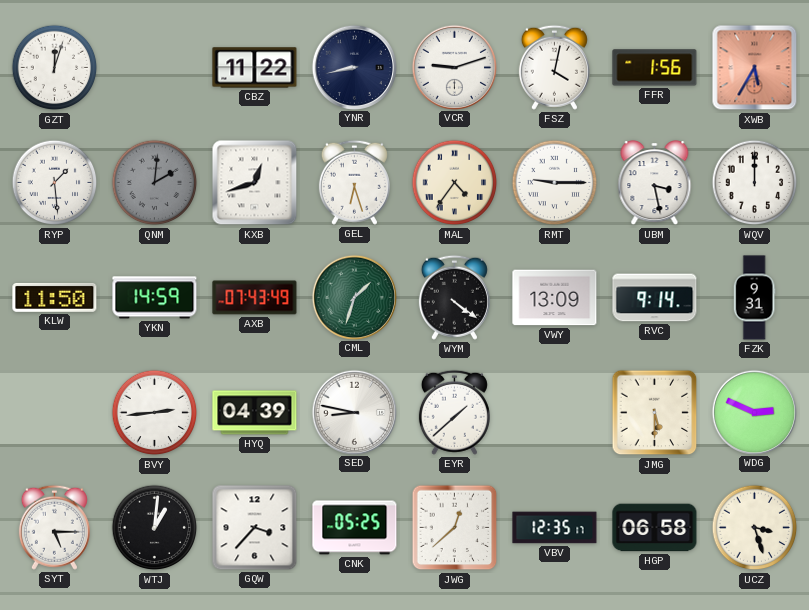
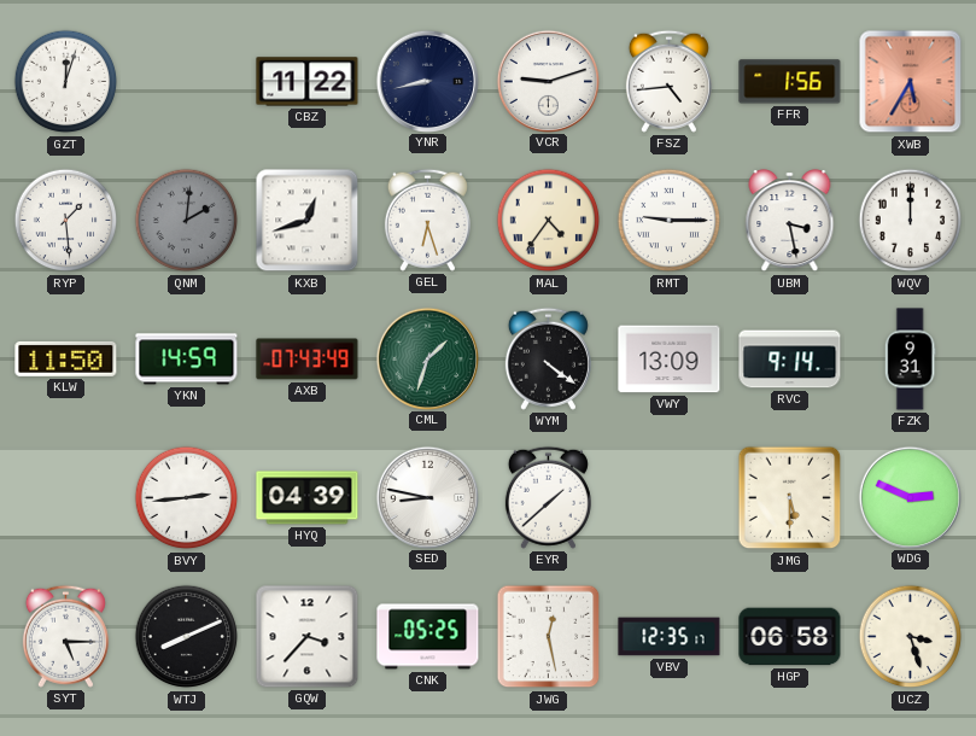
FSZ: 4:02 -> 4:44 (668, 81)
WTJ: 1:01 -> 8:11 (187, 637)
JWG: 12:38 -> 12:28 (549, 637)
